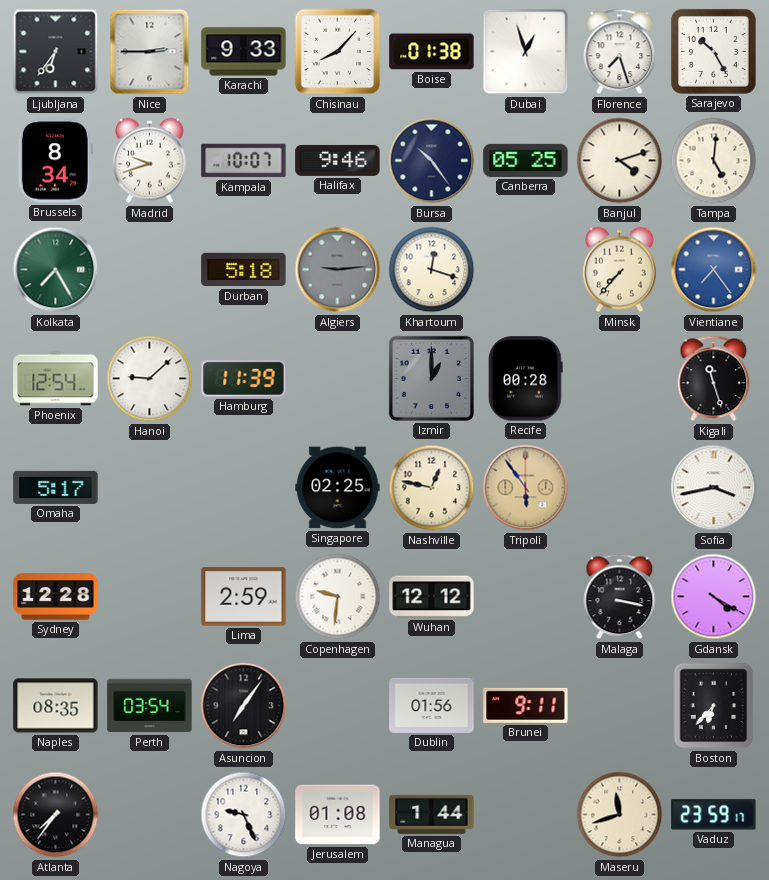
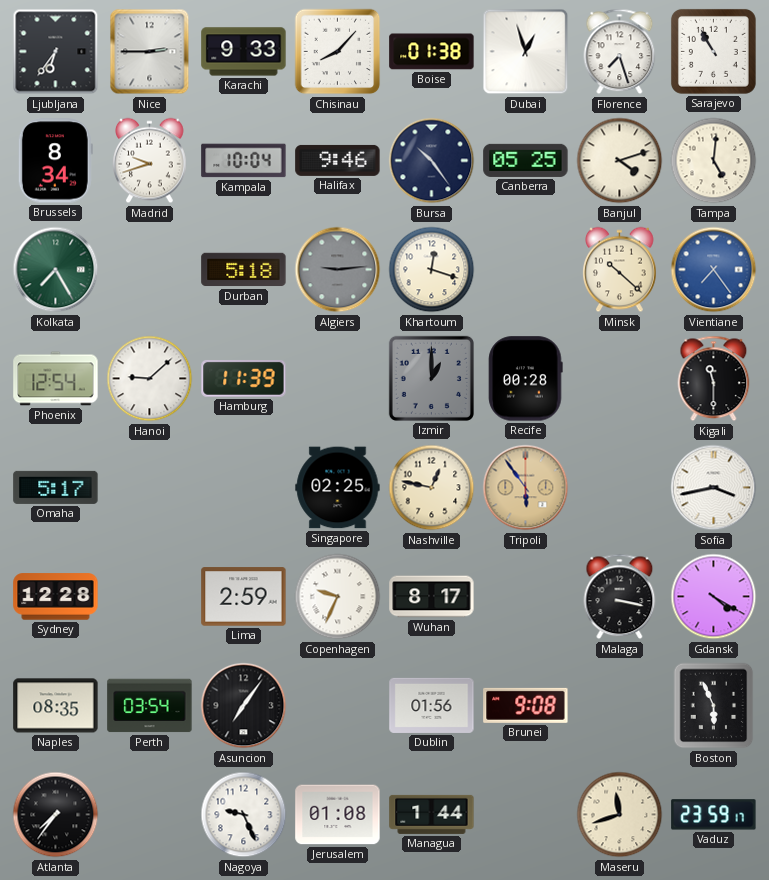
Sarajevo: 10:25 -> 10:55 (713, 51)
Kampala: 10:07 -> 10:04 (244, 161)
Minsk: 7:37 -> 10:22 (620, 270)
Kigali: 11:27 -> 11:30 (714, 379)
Copenhagen: 9:31 -> 9:34 (338, 597)
Wuhan: 12:12 -> 8:17 (432, 597)
Brunei: 9:11 -> 9:08 (526, 705)
Boston: 6:37 -> 5:56 (714, 706)
